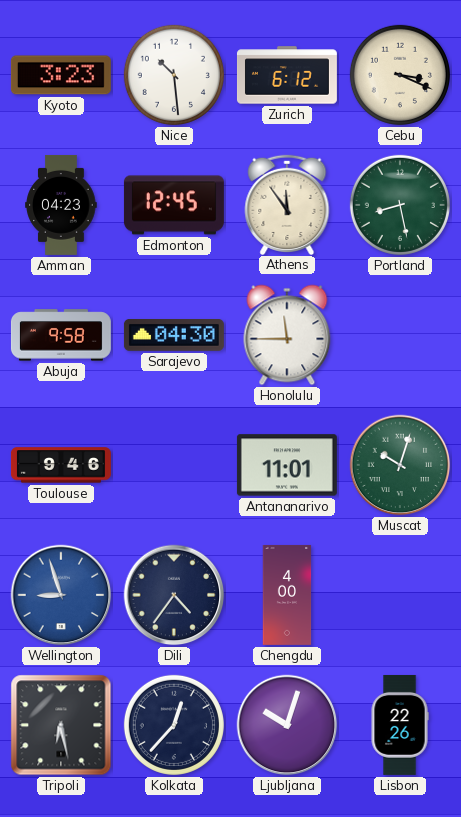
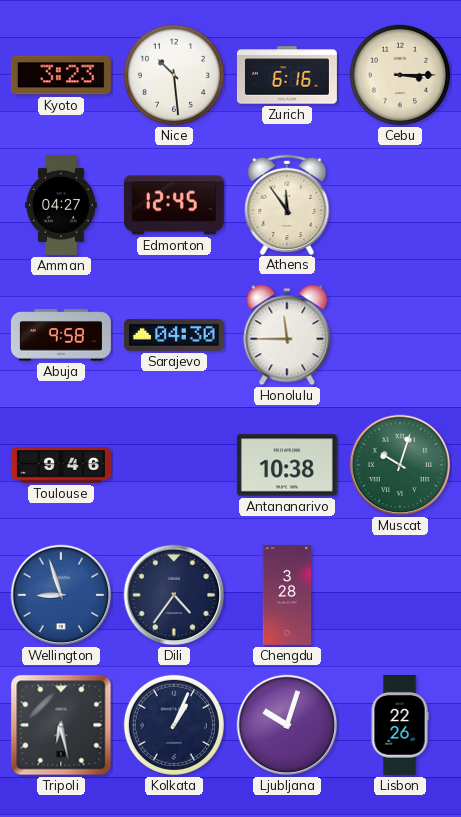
Zurich: 6:12 -> 6:16 (287, 75)
Cebu: 3:19 -> 3:15 (400, 75)
Amman: 04:23 -> 04:27 (61, 205)
Portland: 8:28 -> none (400, 205)
Antananarivo: 11:01 -> 10:38 (287, 465)
Chengdu: 4:00 -> 3:28 (287, 595)
Kolkata: 12:37 -> 1:04 (174, 725)
